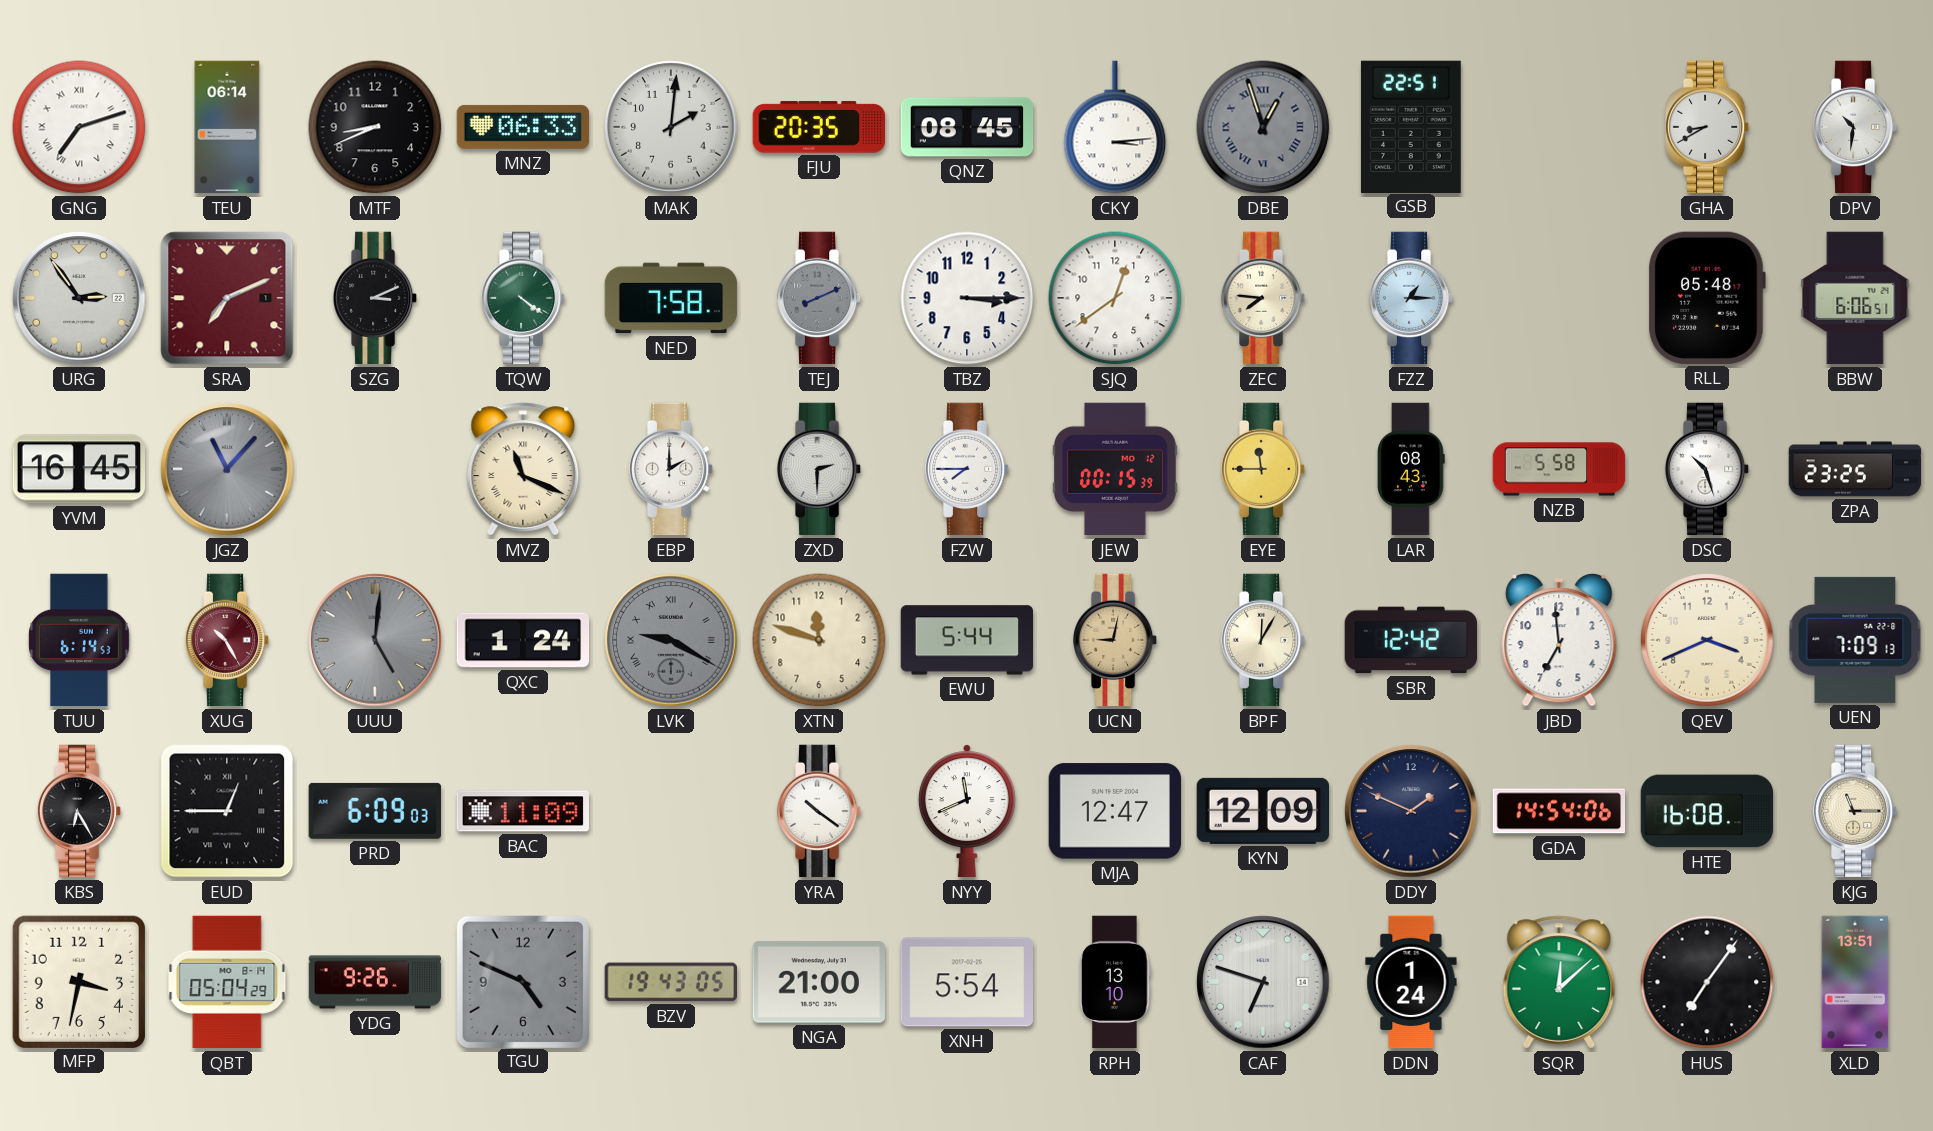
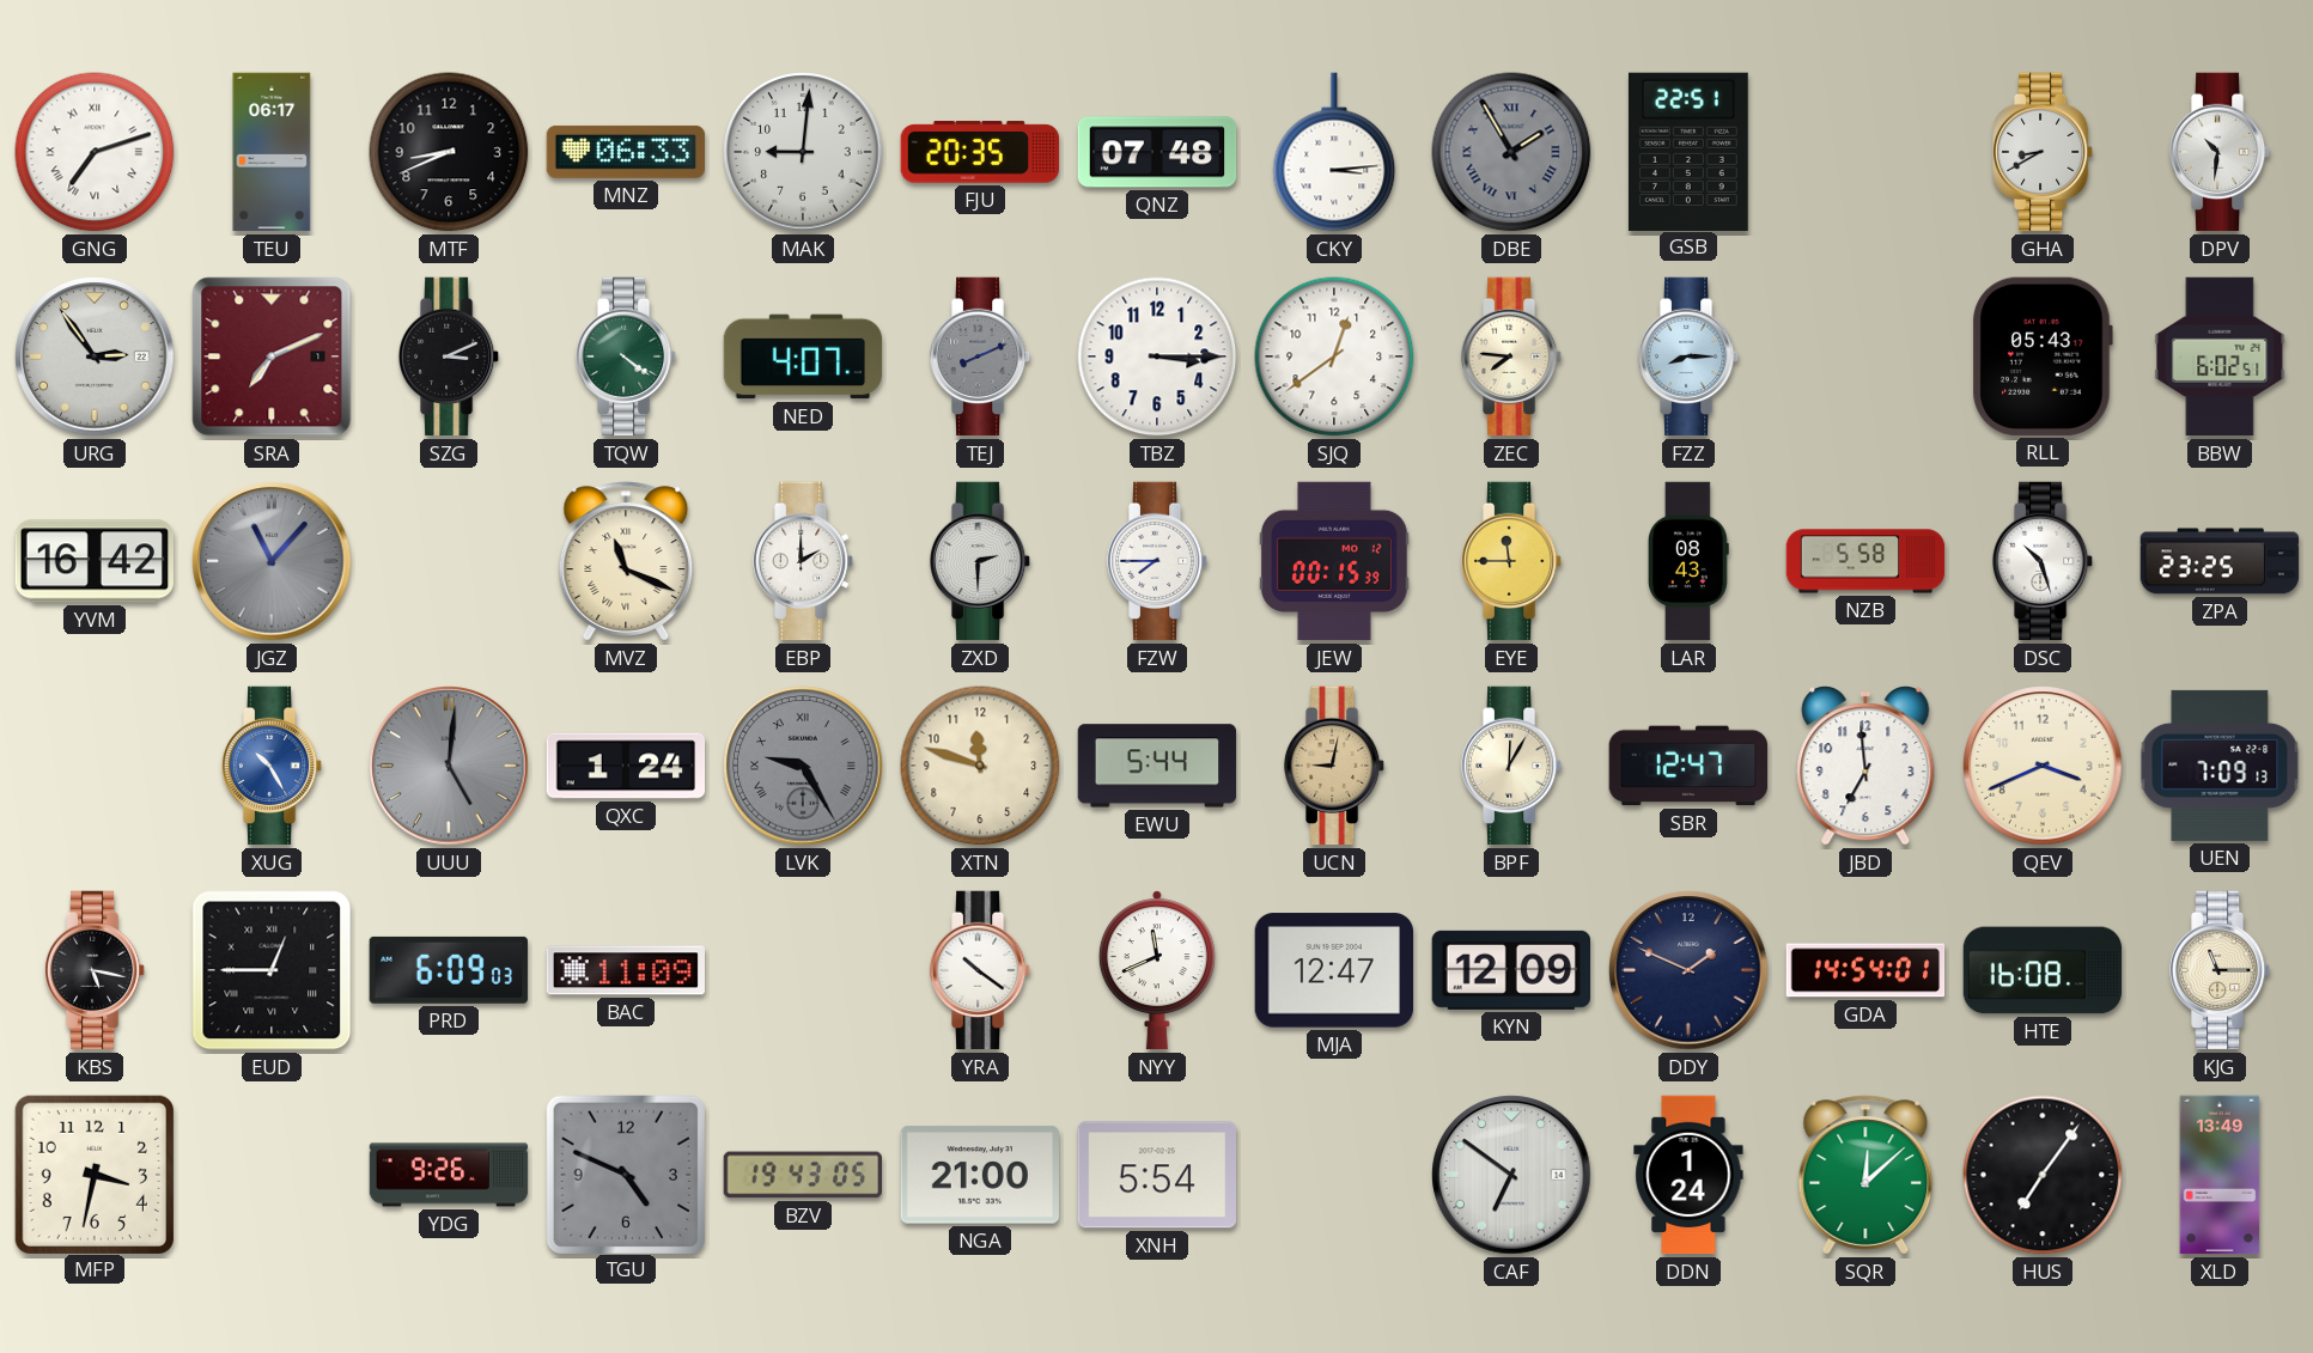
TEU: 06:14 -> 06:17 (272, 152)
MAK: 2:01 -> 9:01 (803, 152)
QNZ: 08:45 -> 07:48 (1157, 152)
DBE: 12:57 -> 1:55 (1511, 152)
NED: 7:58 -> 4:07 (803, 356)
FZZ: 1:15 -> 8:15 (1688, 356)
RLL: 05:48 -> 05:43 (2043, 356)
BBW: 6:06 -> 6:02 (2220, 356)
YVM: 16:45 -> 16:42 (95, 561)
TUU: 6:14 -> none (79, 640)
XUG dial: burgundy -> blue (272, 766)
LVK: 9:20 -> 9:25 (803, 766)
SBR: 12:42 -> 12:47 (1688, 766)
KBS: 6:25 -> 5:17 (95, 970)
GDA: 14:54:06 -> 14:54:01 (1865, 970)
QBT: 05:04 -> none (227, 982)
RPH: 13:10 -> none (1115, 982)
CAF: 6:48 -> 6:51 (1511, 1175)
XLD: 13:51 -> 13:49 (2220, 1175)
